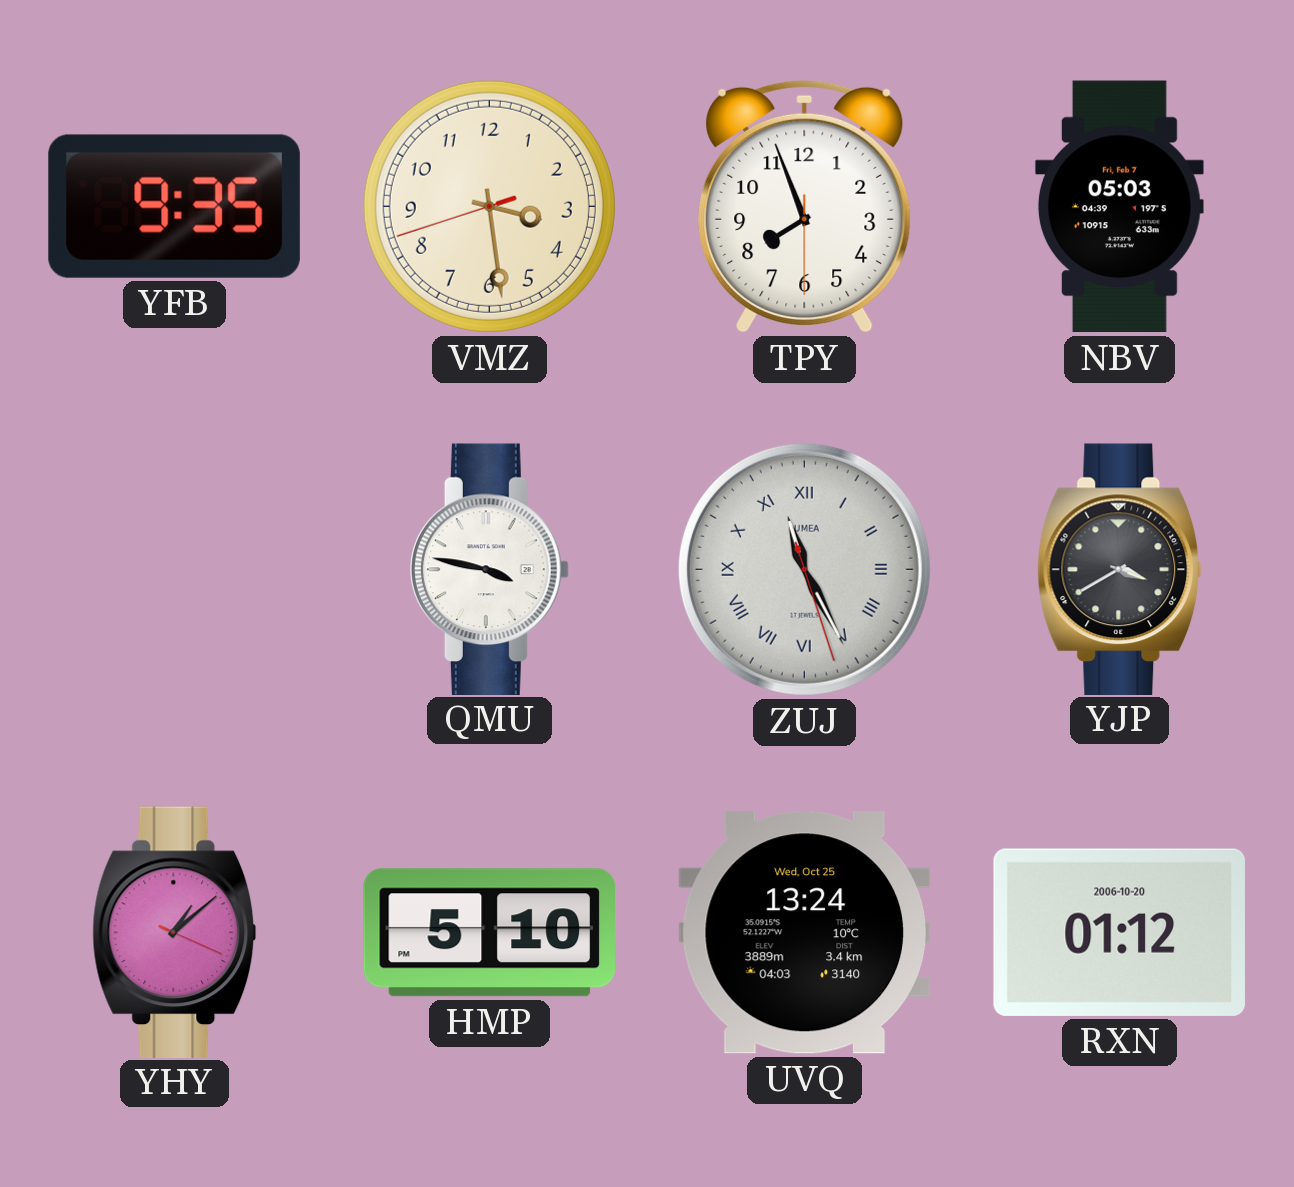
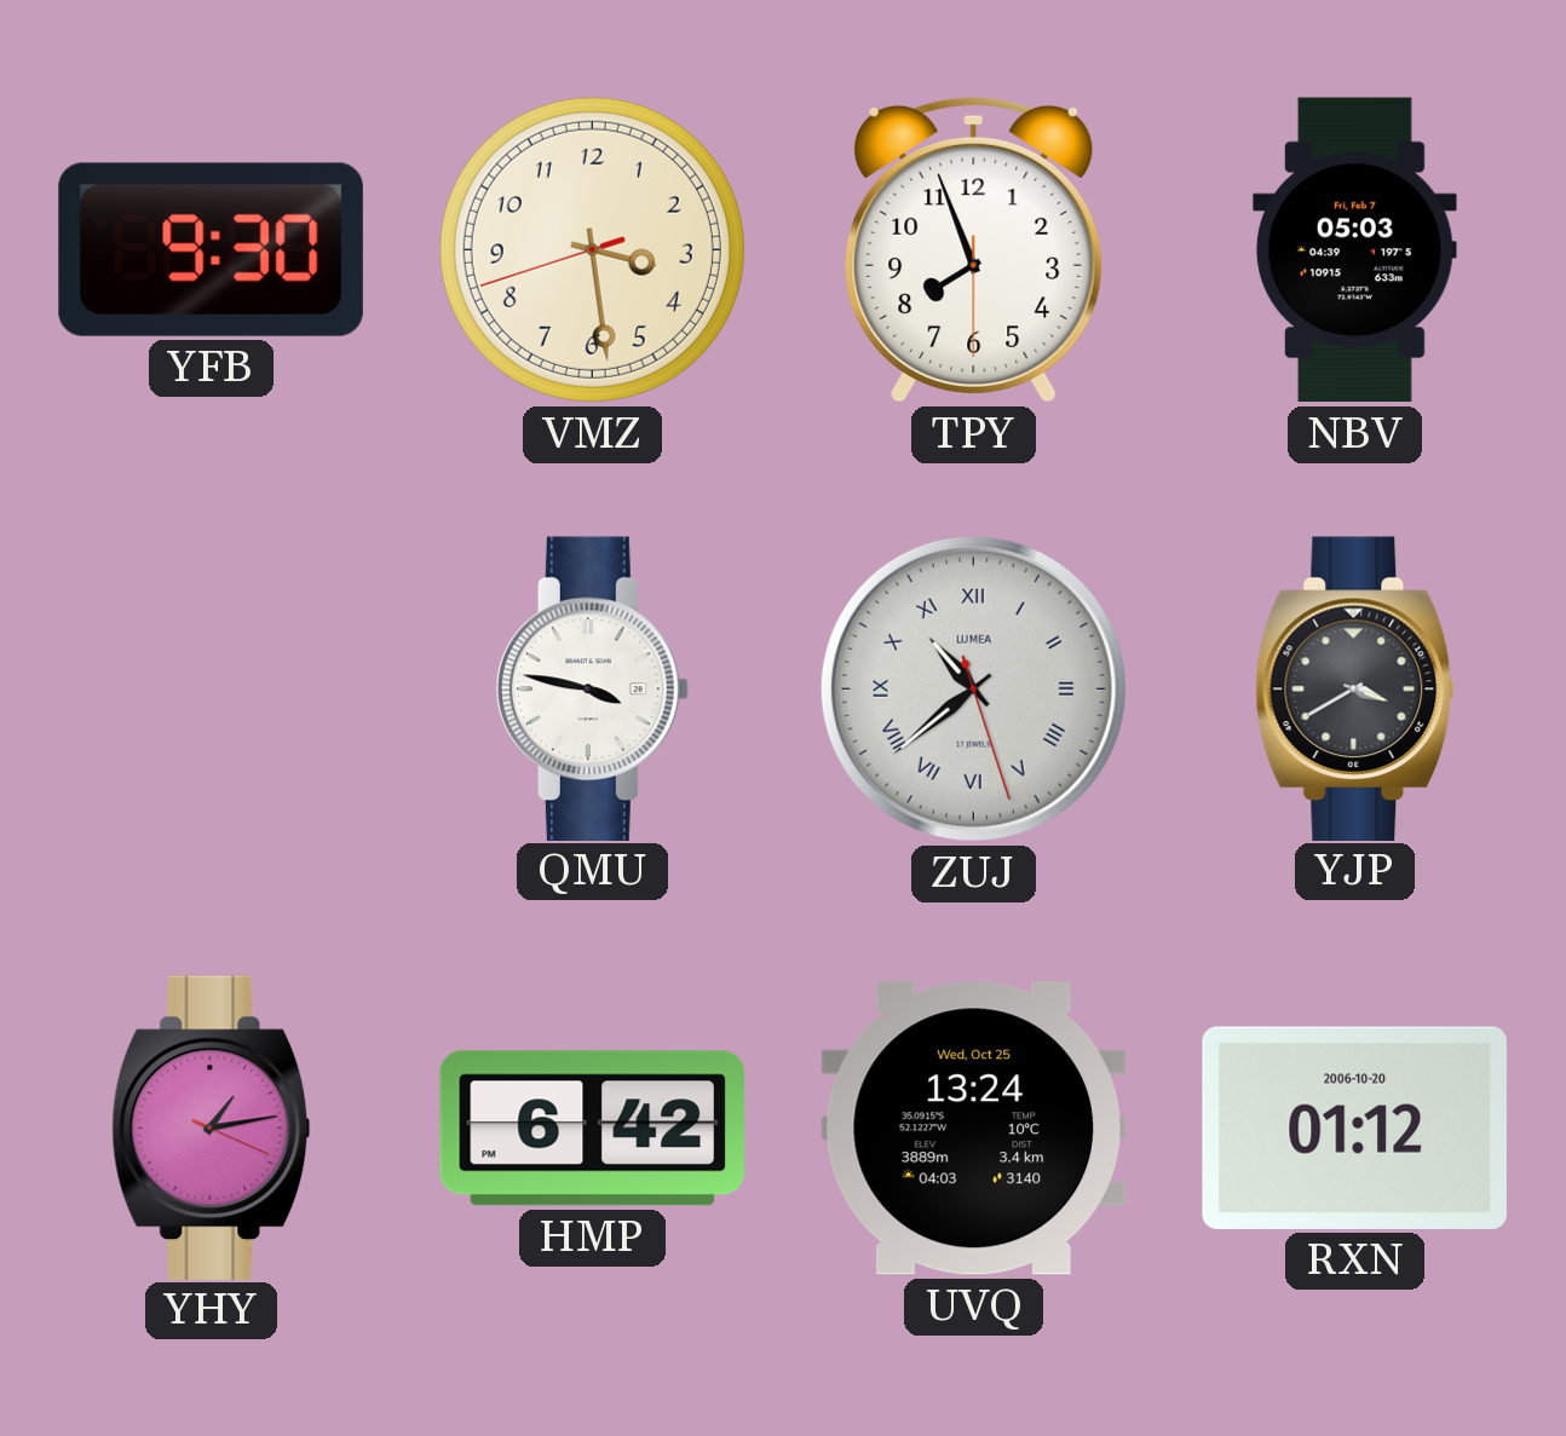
YFB: 9:35 -> 9:30 (211, 249)
ZUJ: 11:25 -> 10:38 (973, 688)
YHY: 1:08 -> 1:13 (212, 1128)
HMP: 5:10 -> 6:42 (592, 1129)
